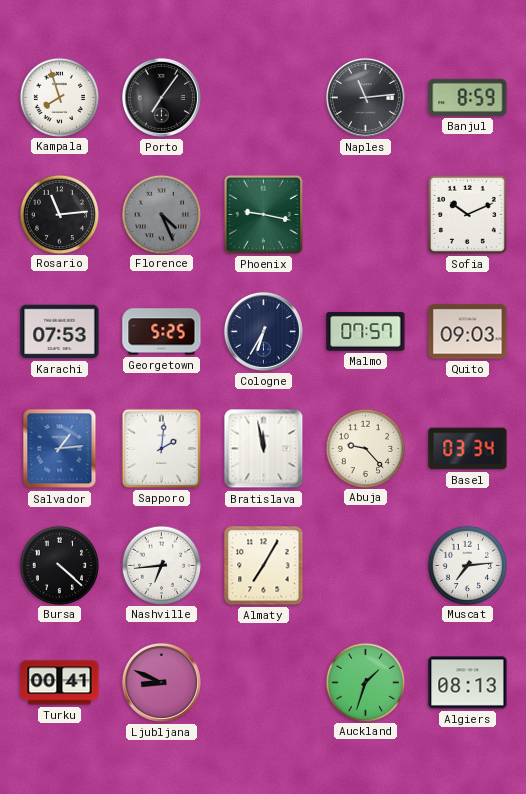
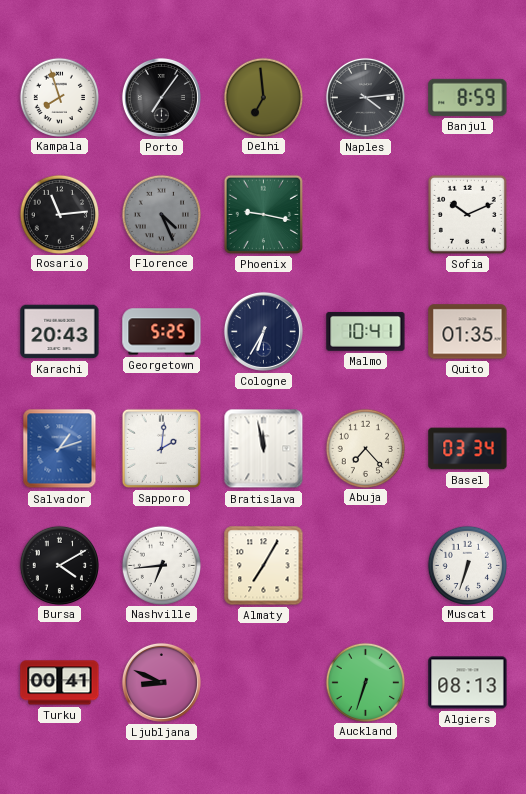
Delhi: none -> 6:59 (263, 97)
Naples: 11:14 -> 4:14 (365, 97)
Karachi: 07:53 -> 20:43 (60, 332)
Malmo: 07:57 -> 10:41 (366, 331)
Quito: 09:03 -> 01:35 (468, 332)
Salvador: 1:14 -> 1:12 (60, 449)
Abuja: 9:23 -> 7:23 (365, 448)
Bursa: 4:22 -> 4:10 (59, 565)
Muscat: 7:14 -> 6:33 (467, 565)
Auckland: 1:33 -> 6:33 (365, 682)
